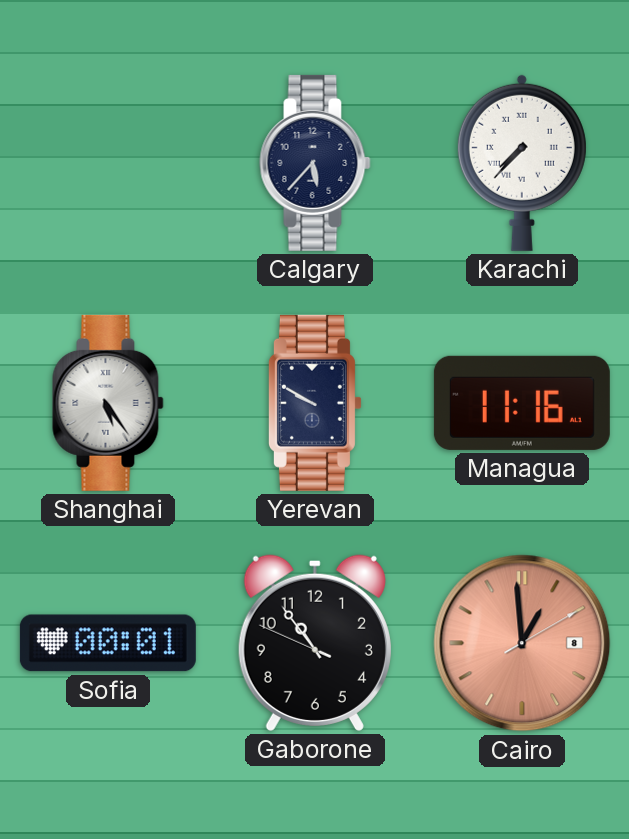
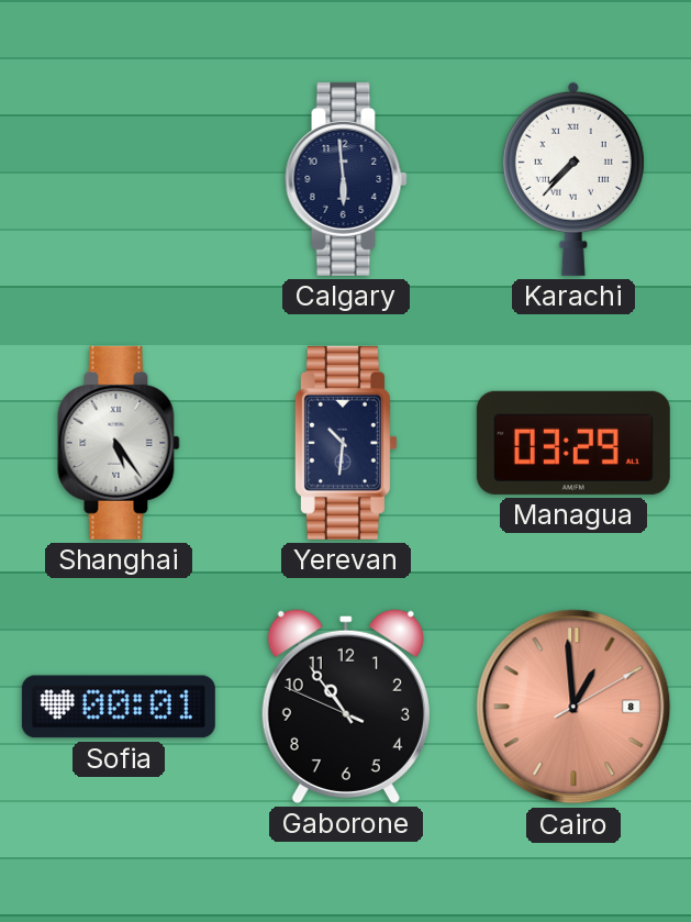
Calgary: 5:37 -> 5:59 (346, 179)
Yerevan: 9:50 -> 10:31 (346, 443)
Managua: 11:16 -> 03:29 (573, 443)
